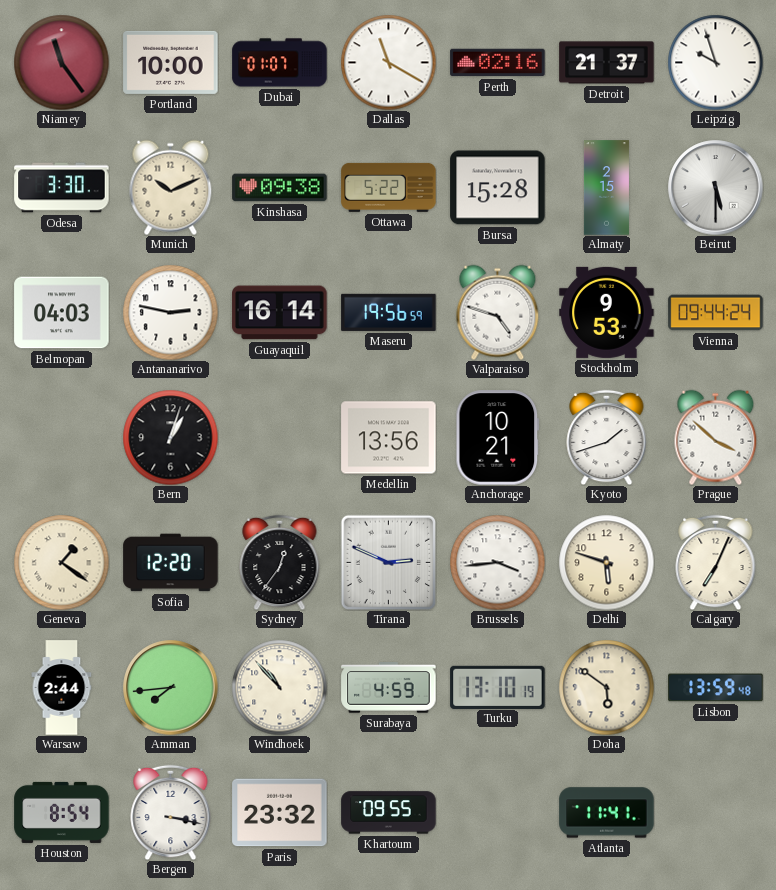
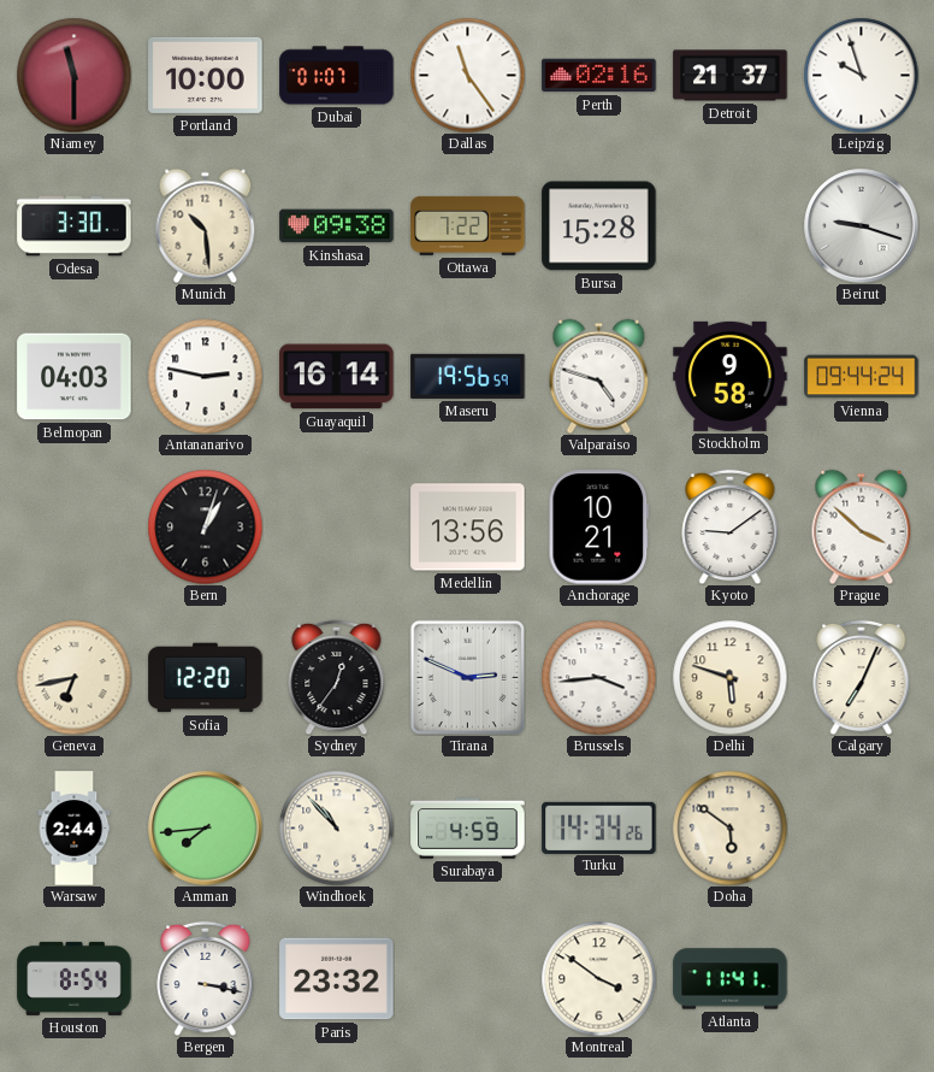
Niamey: 11:24 -> 11:30 (73, 75)
Dallas: 11:20 -> 11:24 (467, 75)
Munich: 10:11 -> 10:29 (206, 225)
Ottawa: 5:22 -> 7:22 (468, 225)
Almaty: 2:15 -> none (606, 188)
Beirut: 5:30 -> 9:18 (862, 226)
Stockholm: 9:53 -> 9:58 (731, 376)
Kyoto: 1:42 -> 9:09 (731, 526)
Geneva: 1:21 -> 6:43 (73, 677)
Turku: 13:10 -> 14:34 (599, 827)
Lisbon: 13:59 -> none (716, 688)
Khartoum: 09:55 -> none (389, 813)
Montreal: none -> 3:51 (598, 978)
